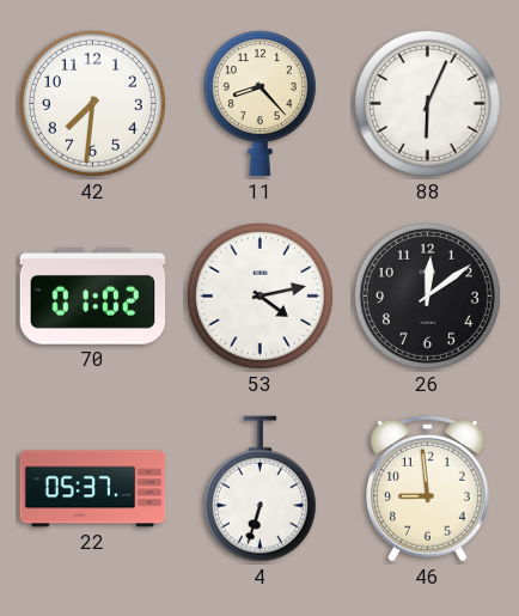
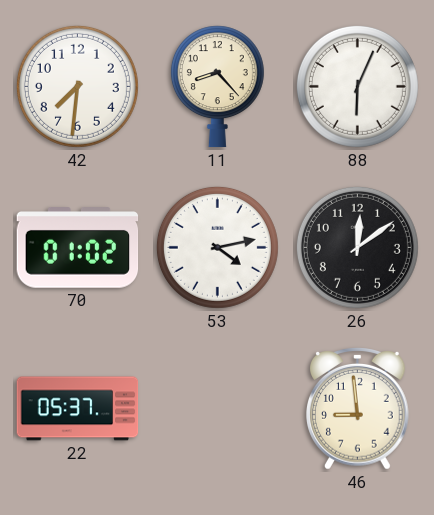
4: 6:33 -> none (259, 489)
